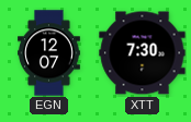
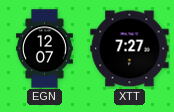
XTT: 7:30 -> 7:27 (130, 49)
